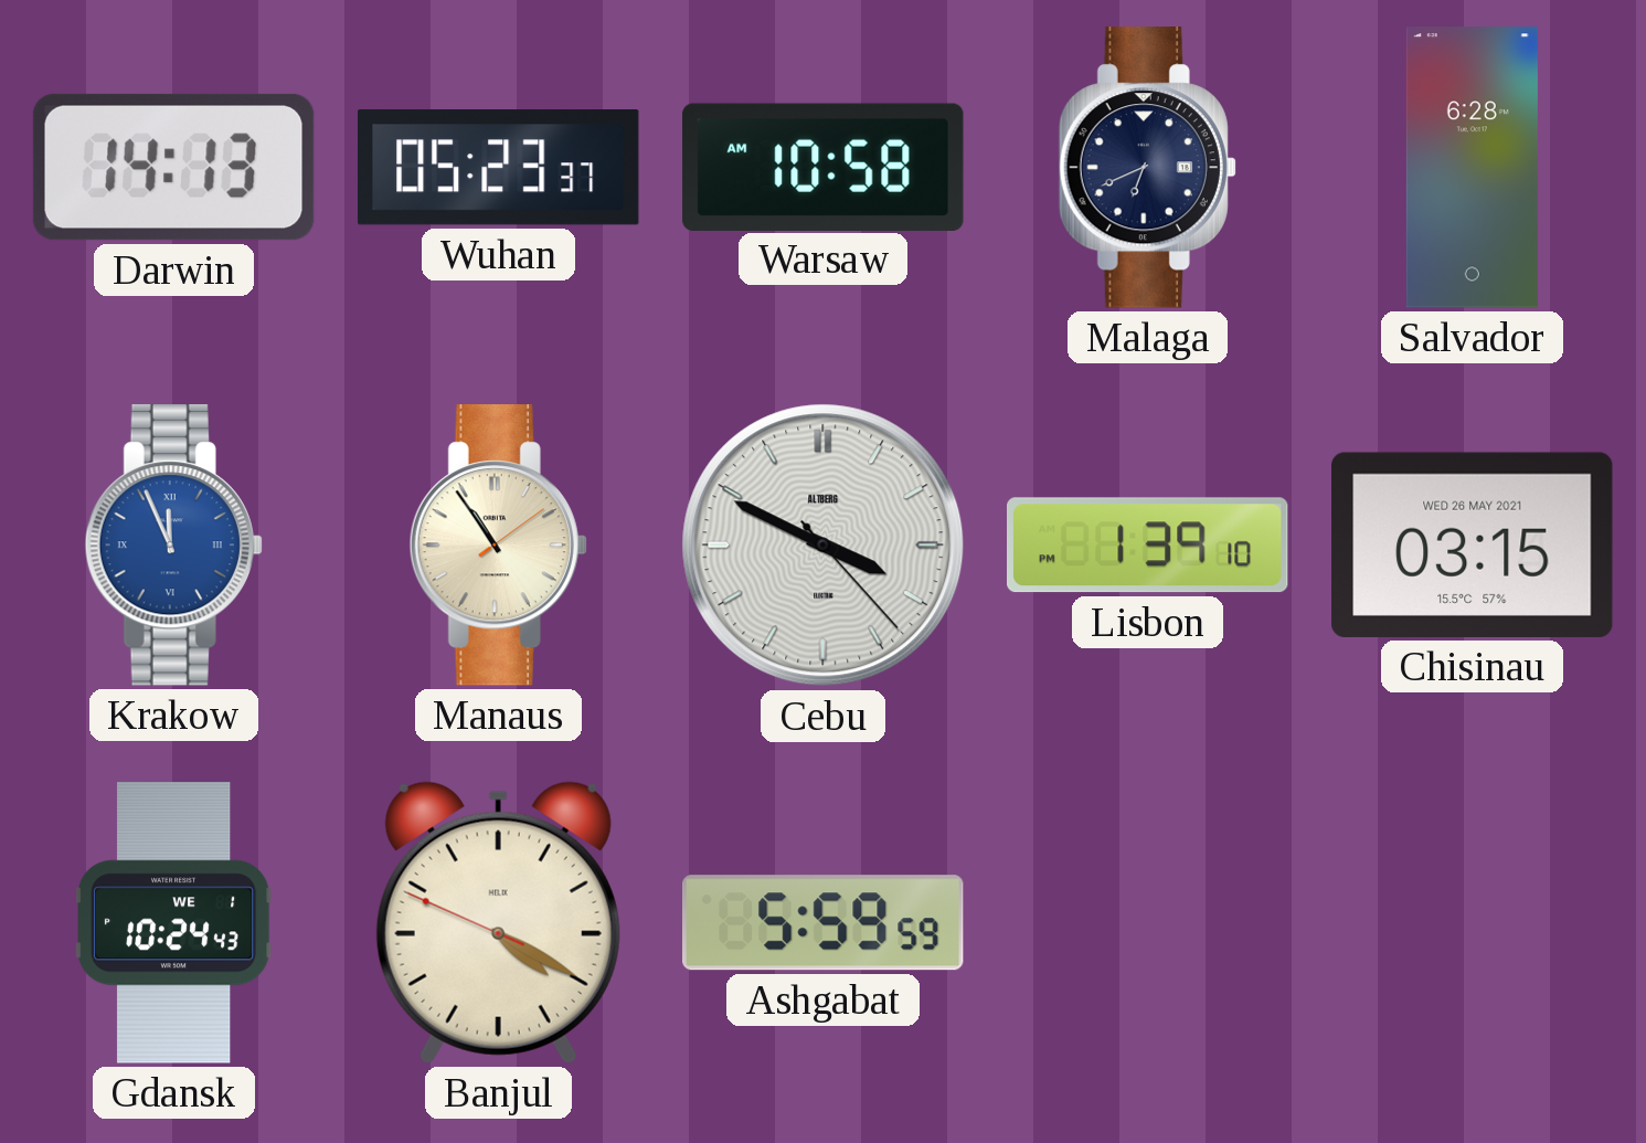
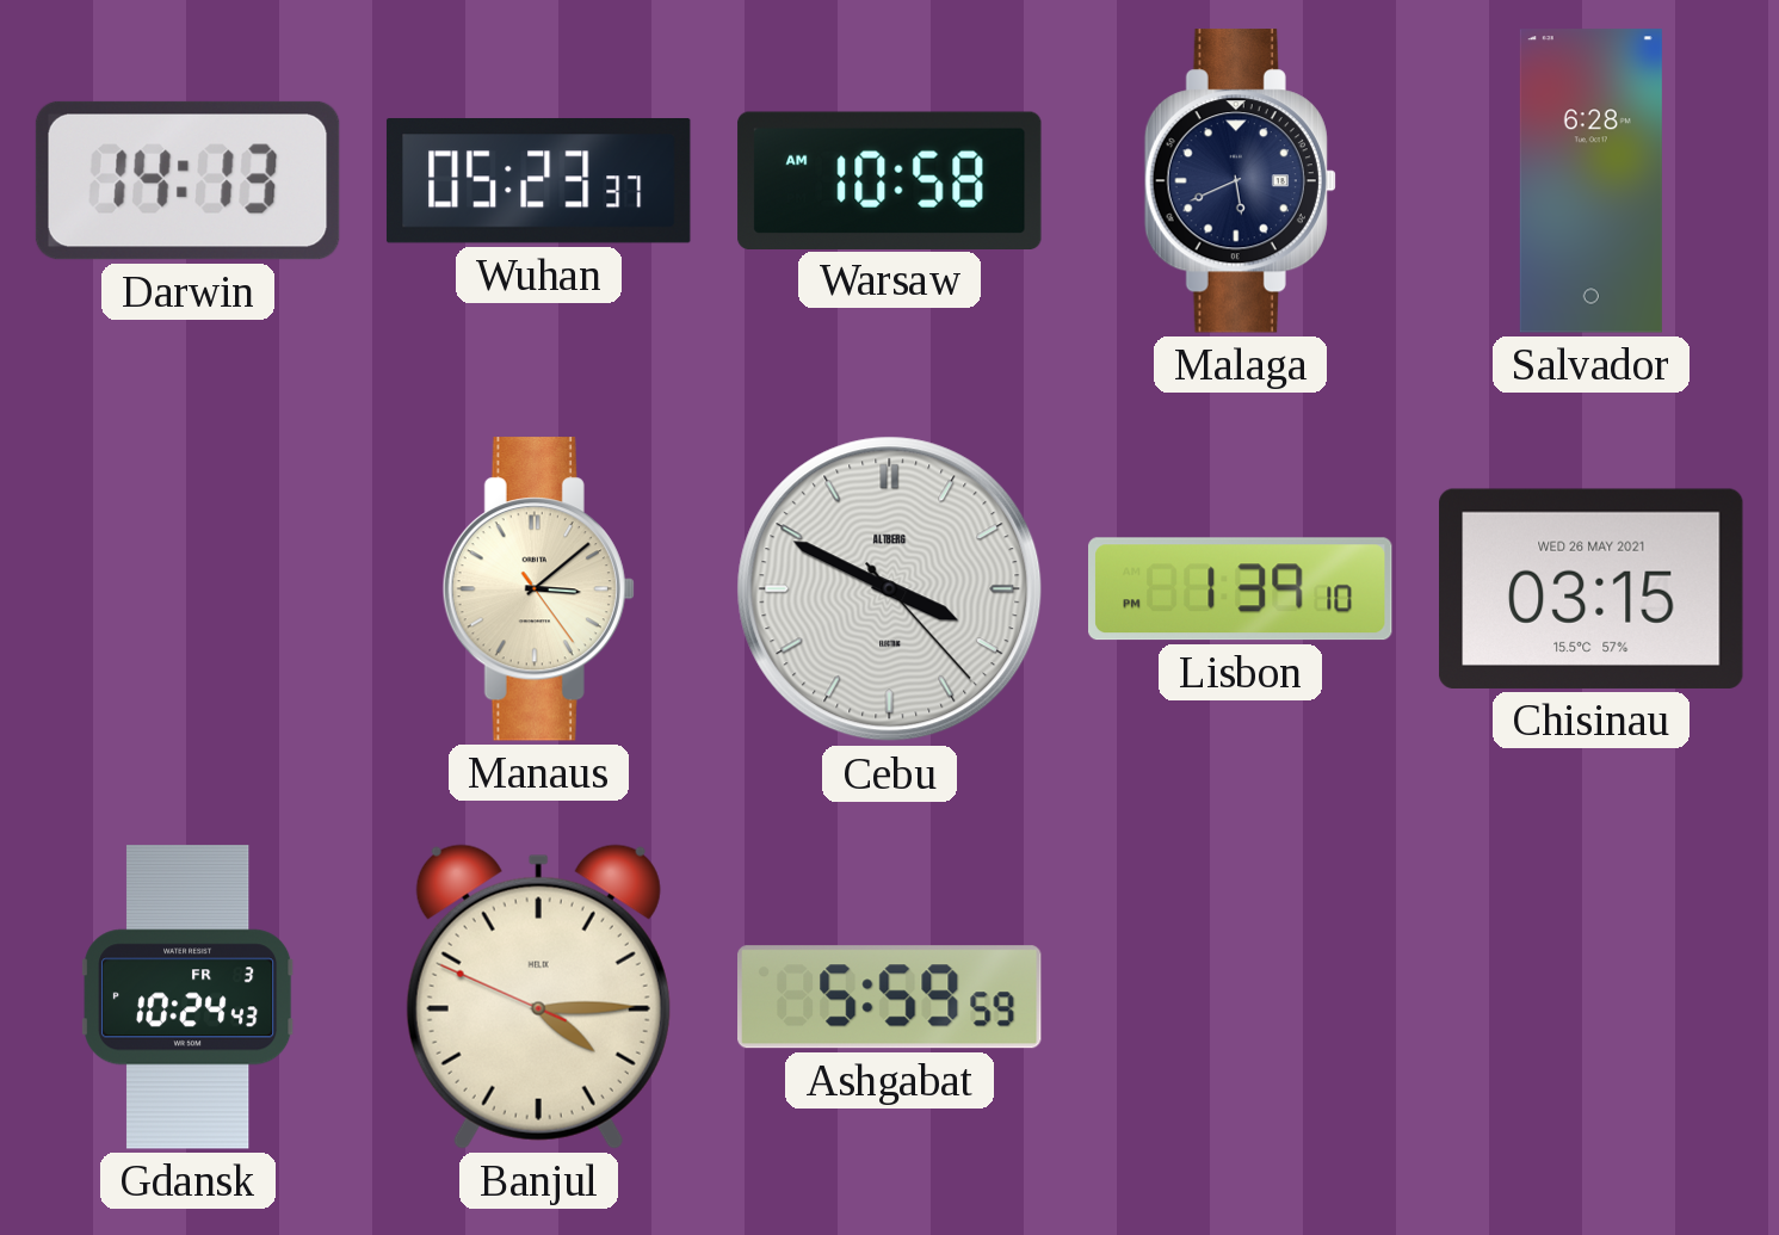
Malaga: 6:41 -> 5:41 (1240, 181)
Krakow: 11:56 -> none (173, 546)
Manaus: 10:54 -> 3:08 (538, 589)
Gdansk date: WE 1 -> FR 3 (189, 998)
Banjul: 4:19 -> 4:14 (538, 996)
